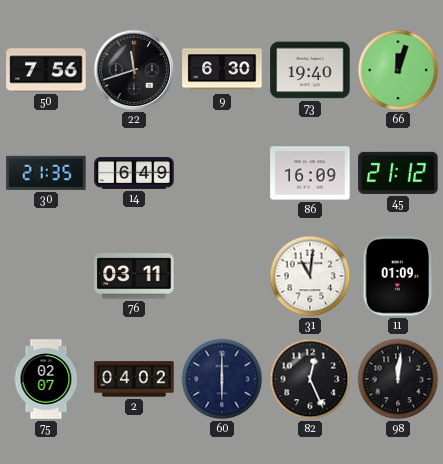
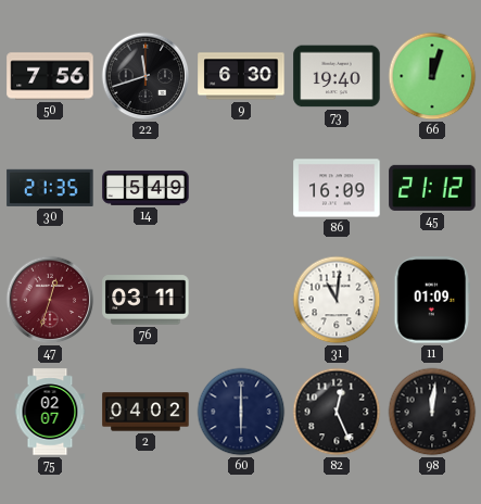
14: 6:49 -> 5:49 (145, 188)
47: none -> 12:33 (50, 300)
